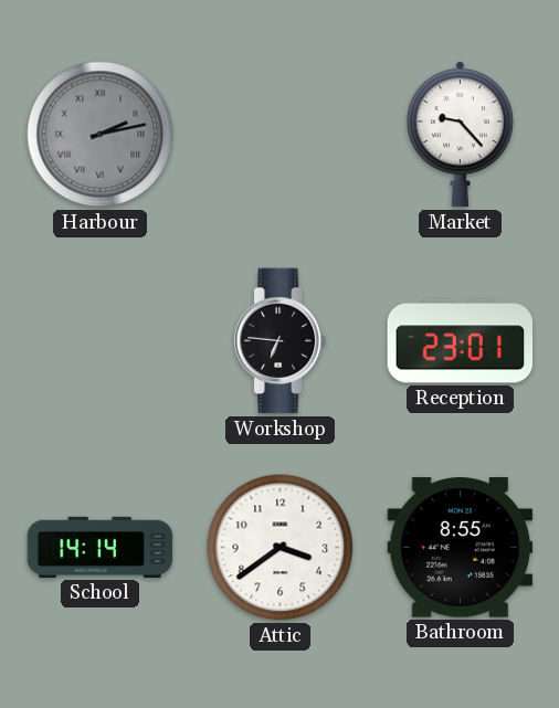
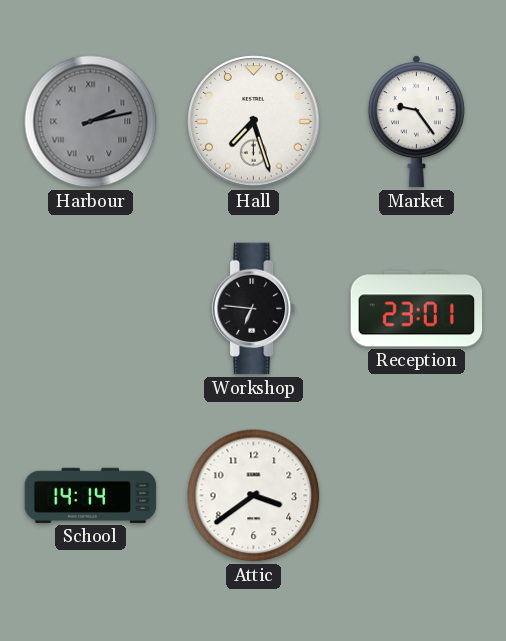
Hall: none -> 7:27 (254, 122)
Market: 9:23 -> 9:24 (416, 122)
Bathroom: 8:55 -> none (461, 548)
